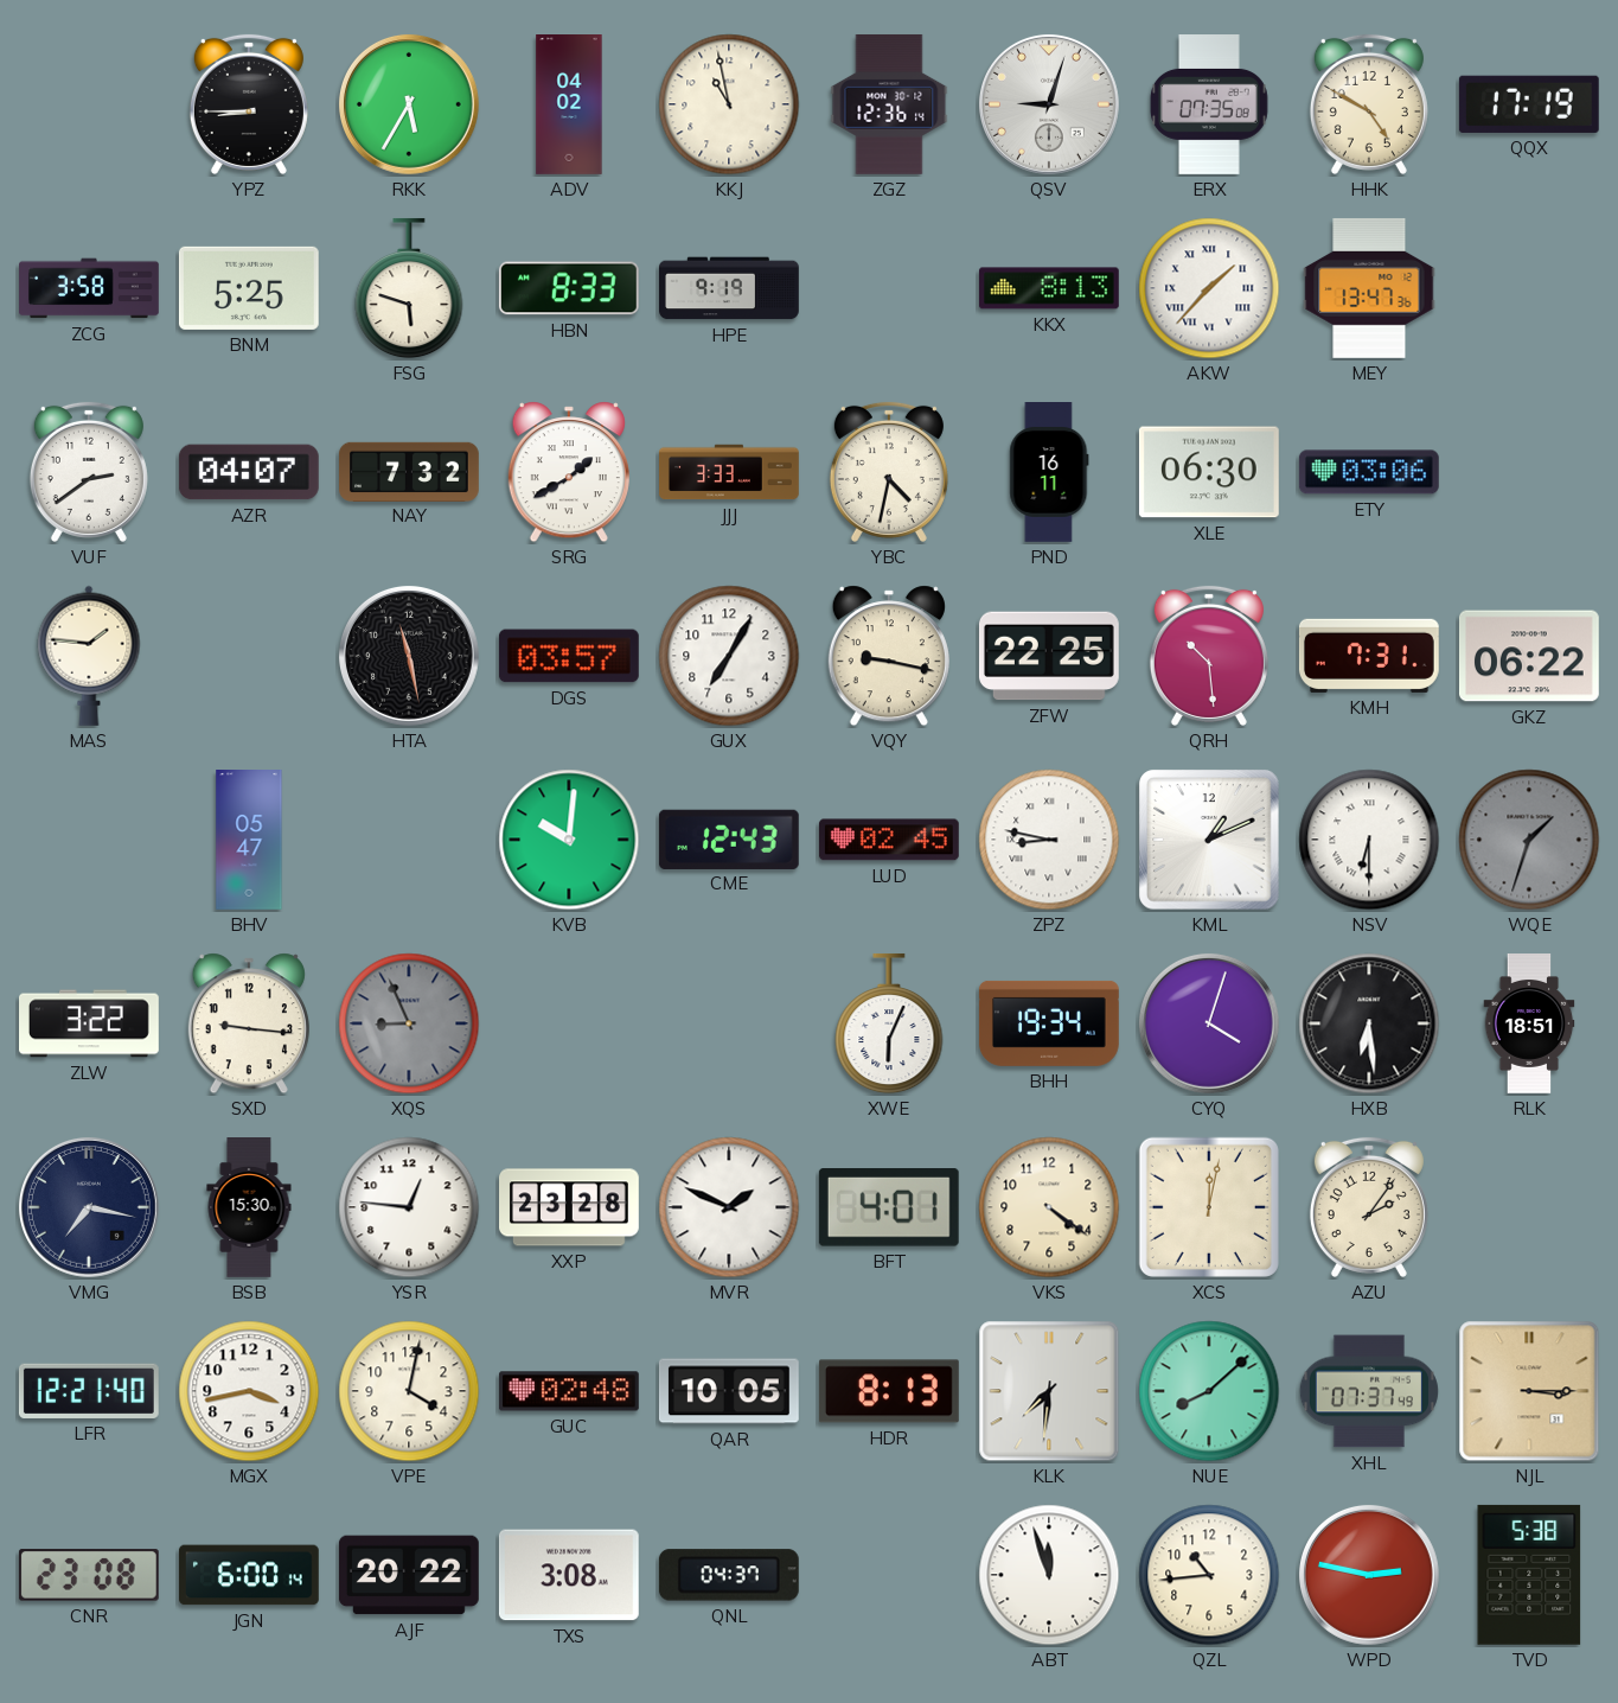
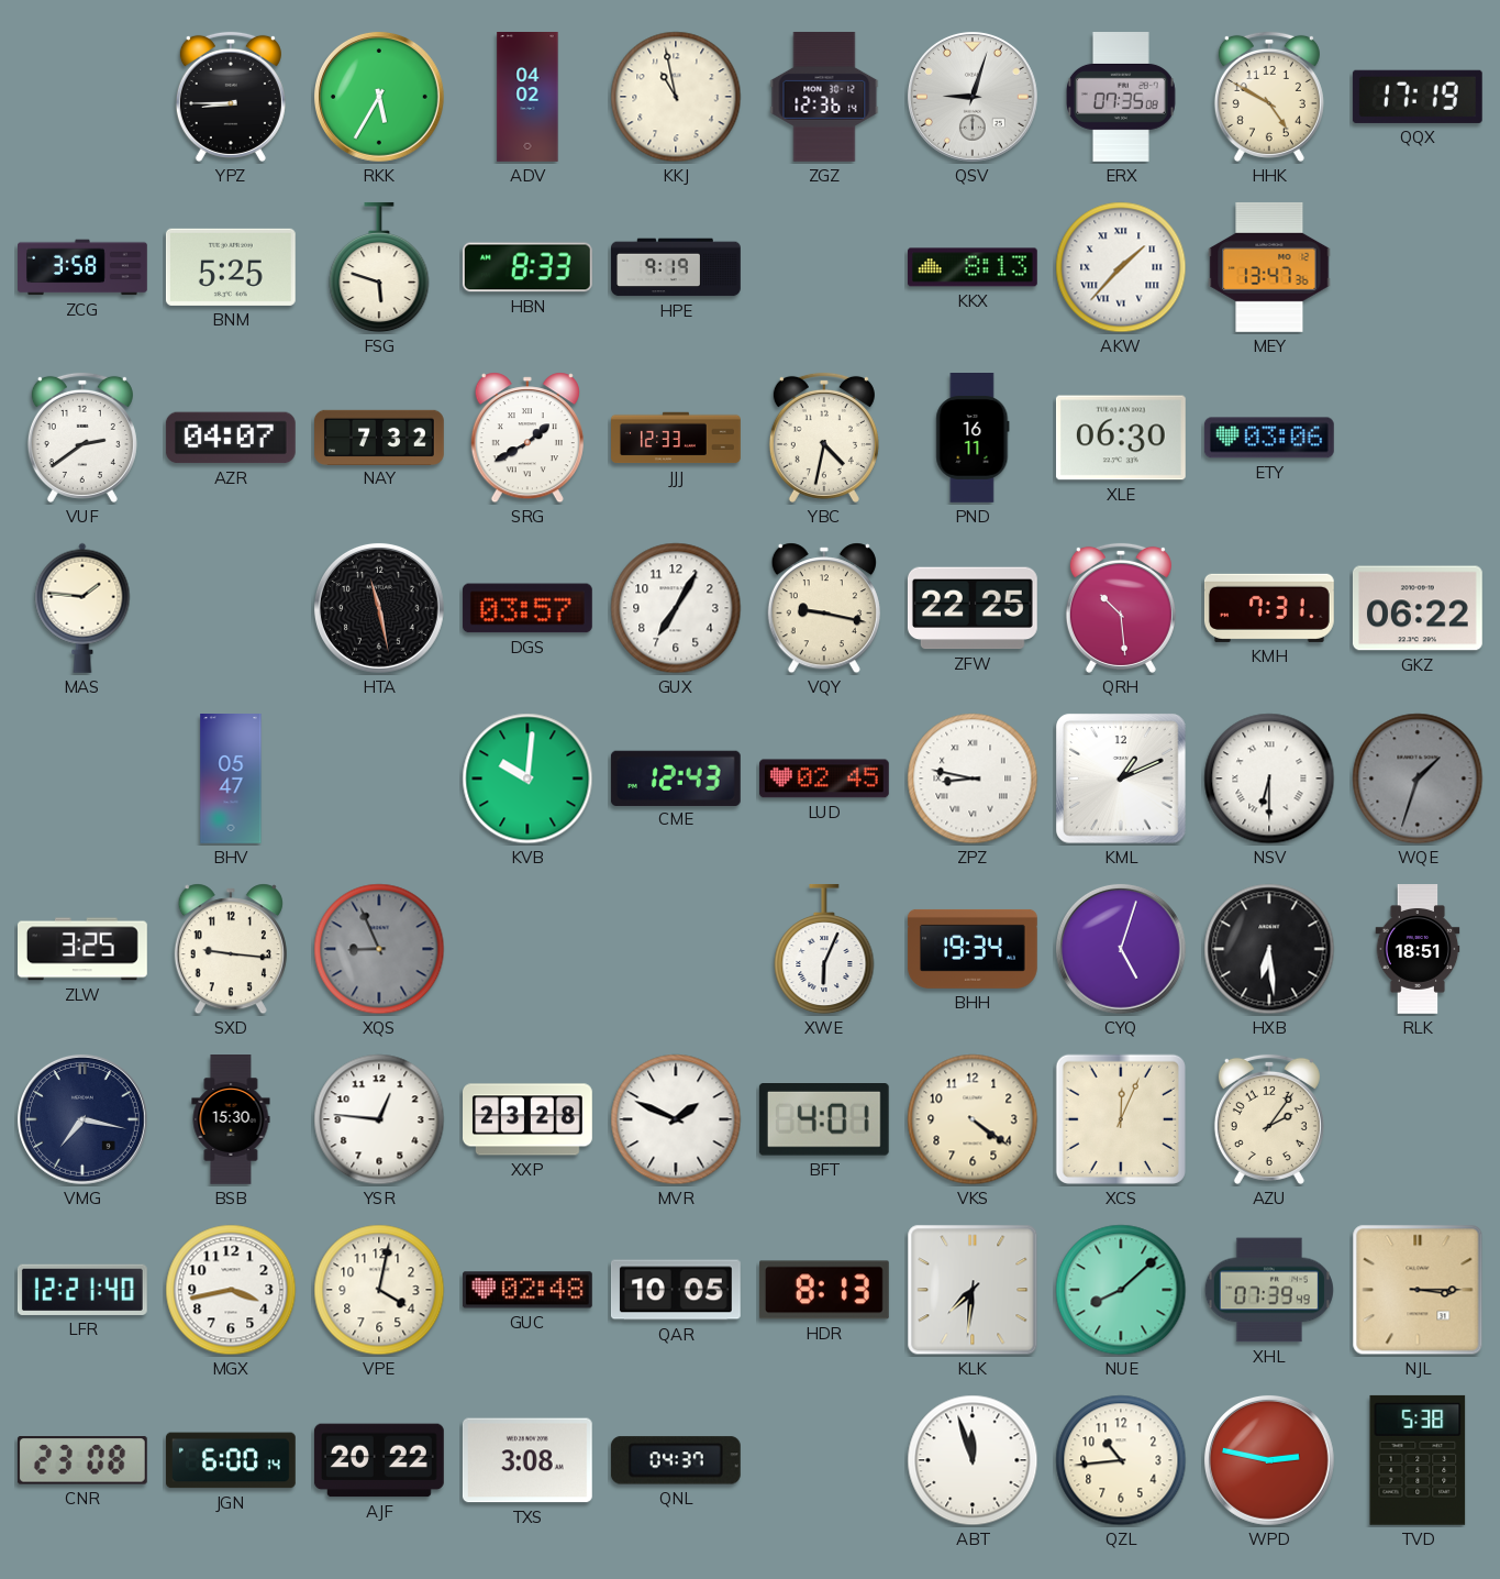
JJJ: 3:33 -> 12:33 (677, 438)
ZLW: 3:22 -> 3:25 (84, 949)
CYQ: 4:03 -> 5:03 (1121, 949)
XCS: 12:02 -> 12:04 (1121, 1119)
XHL: 07:37 -> 07:39 (1269, 1290)
